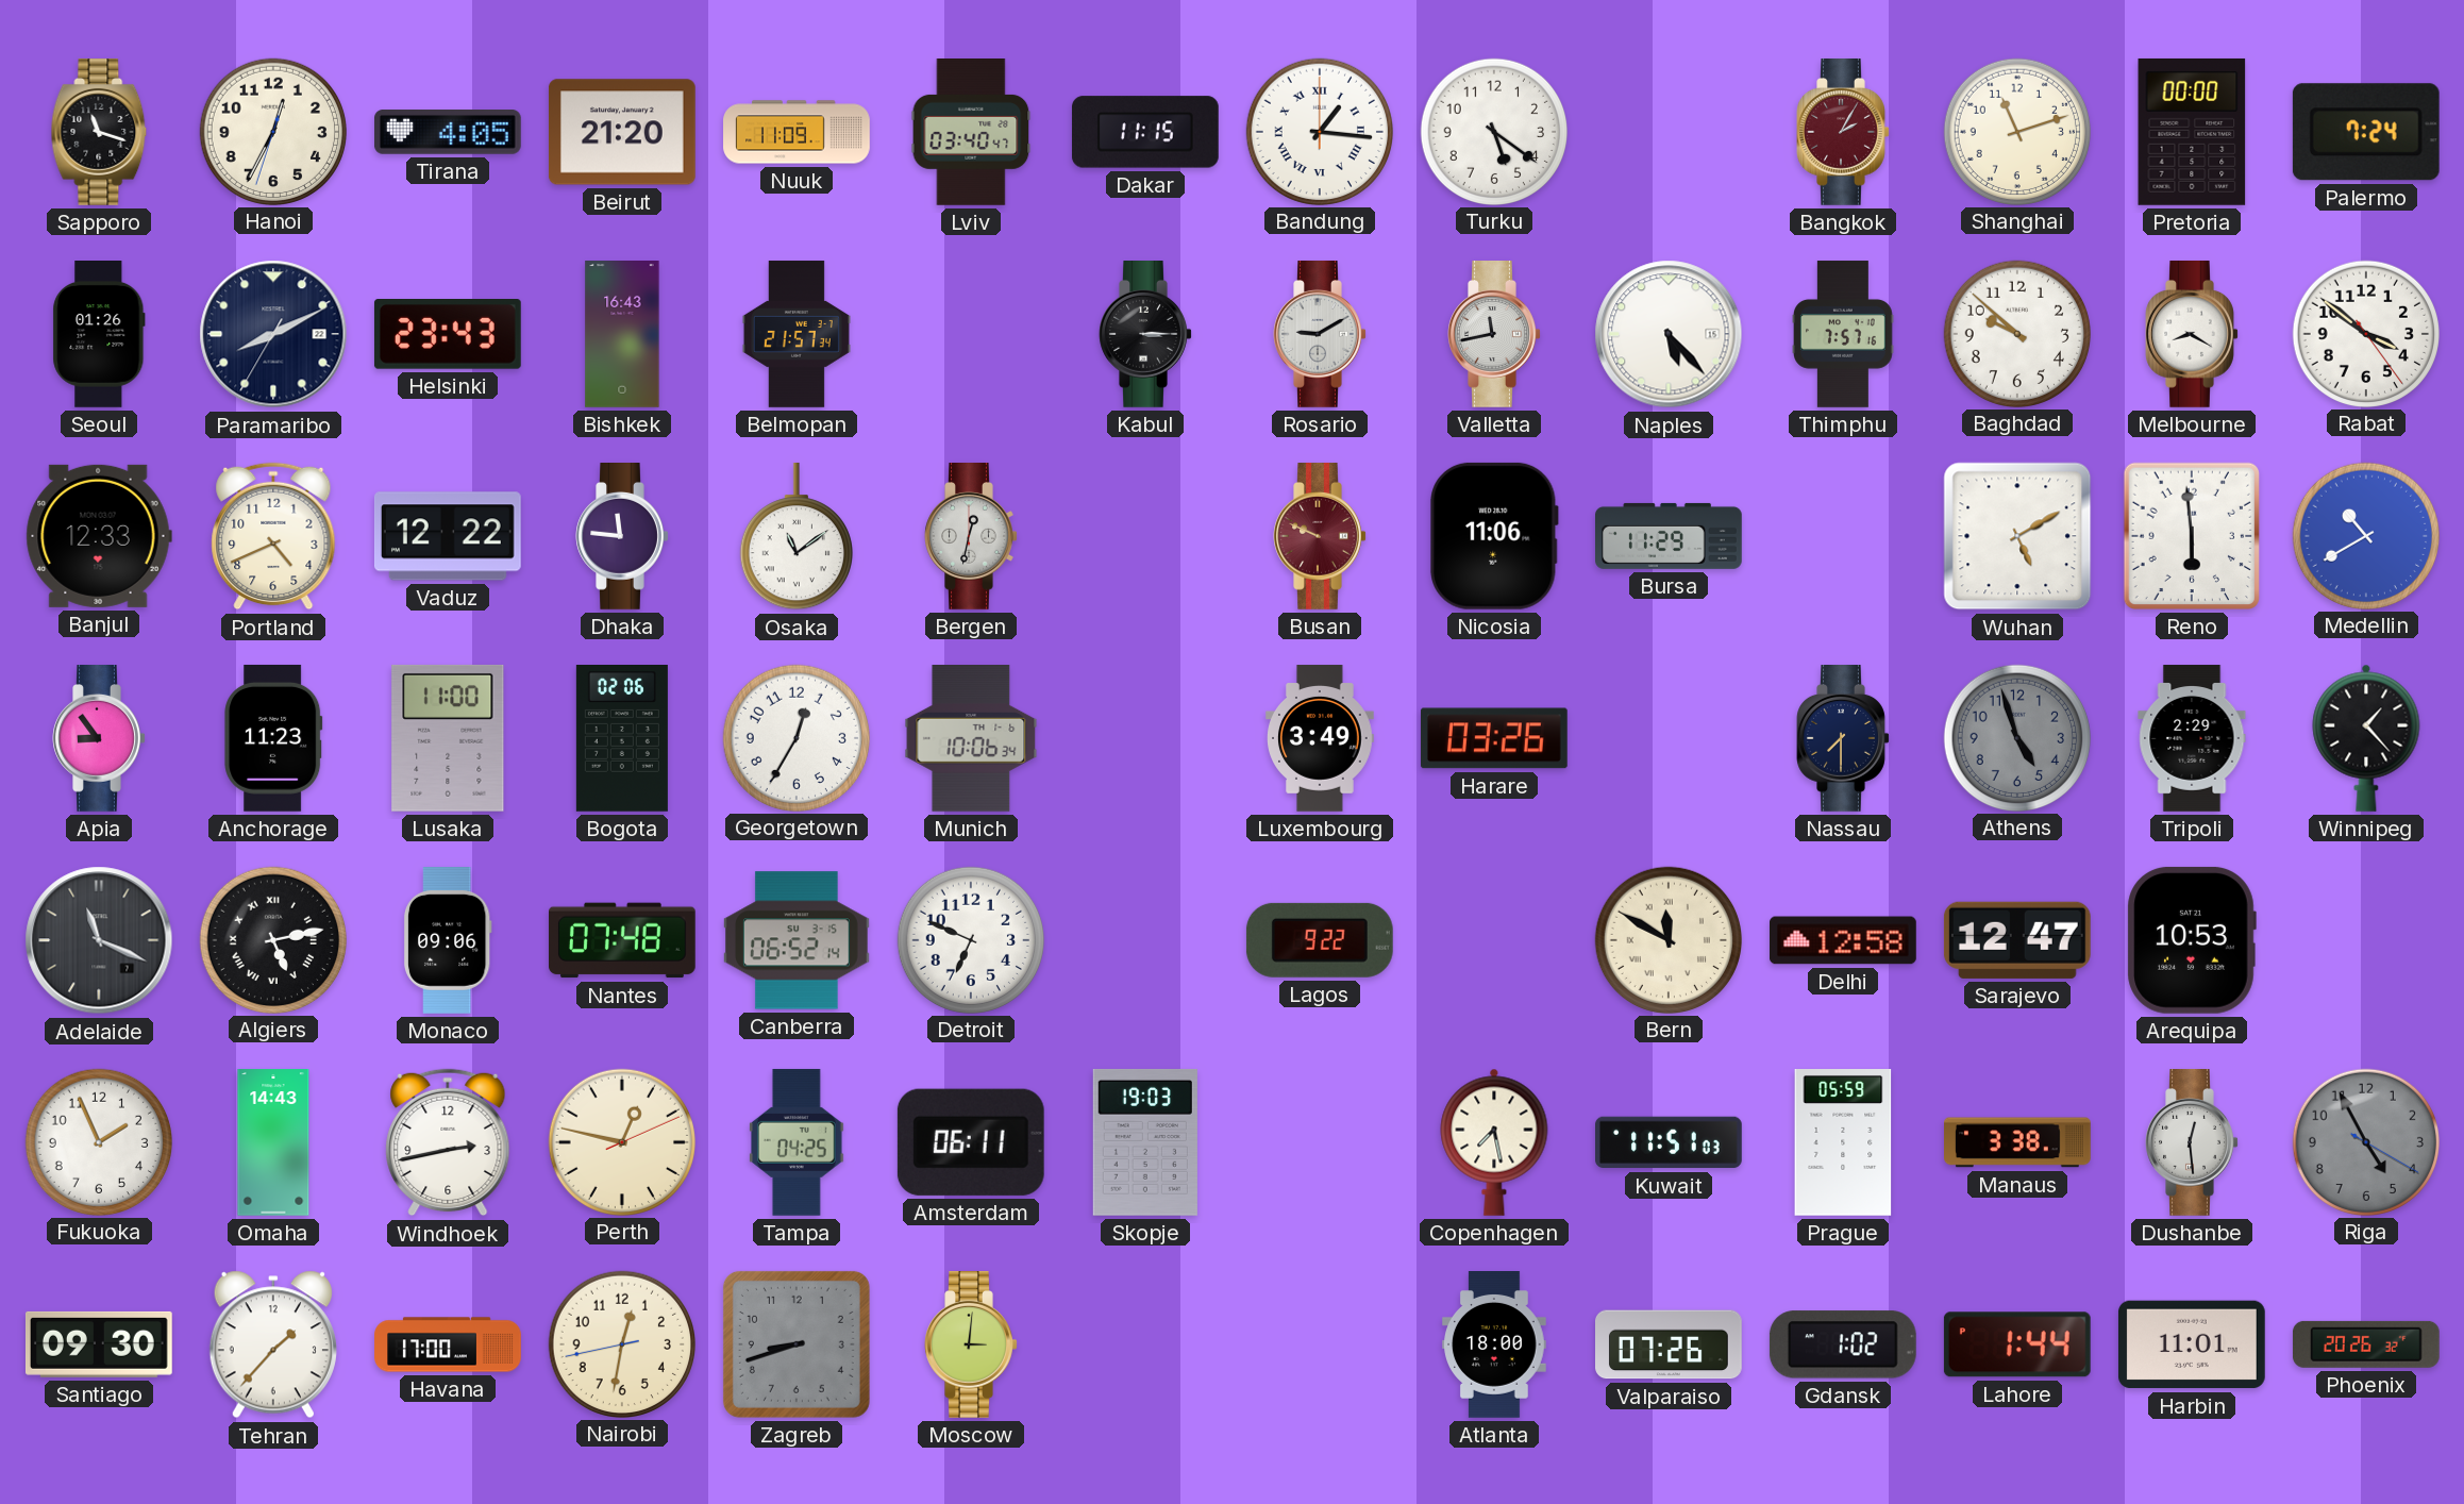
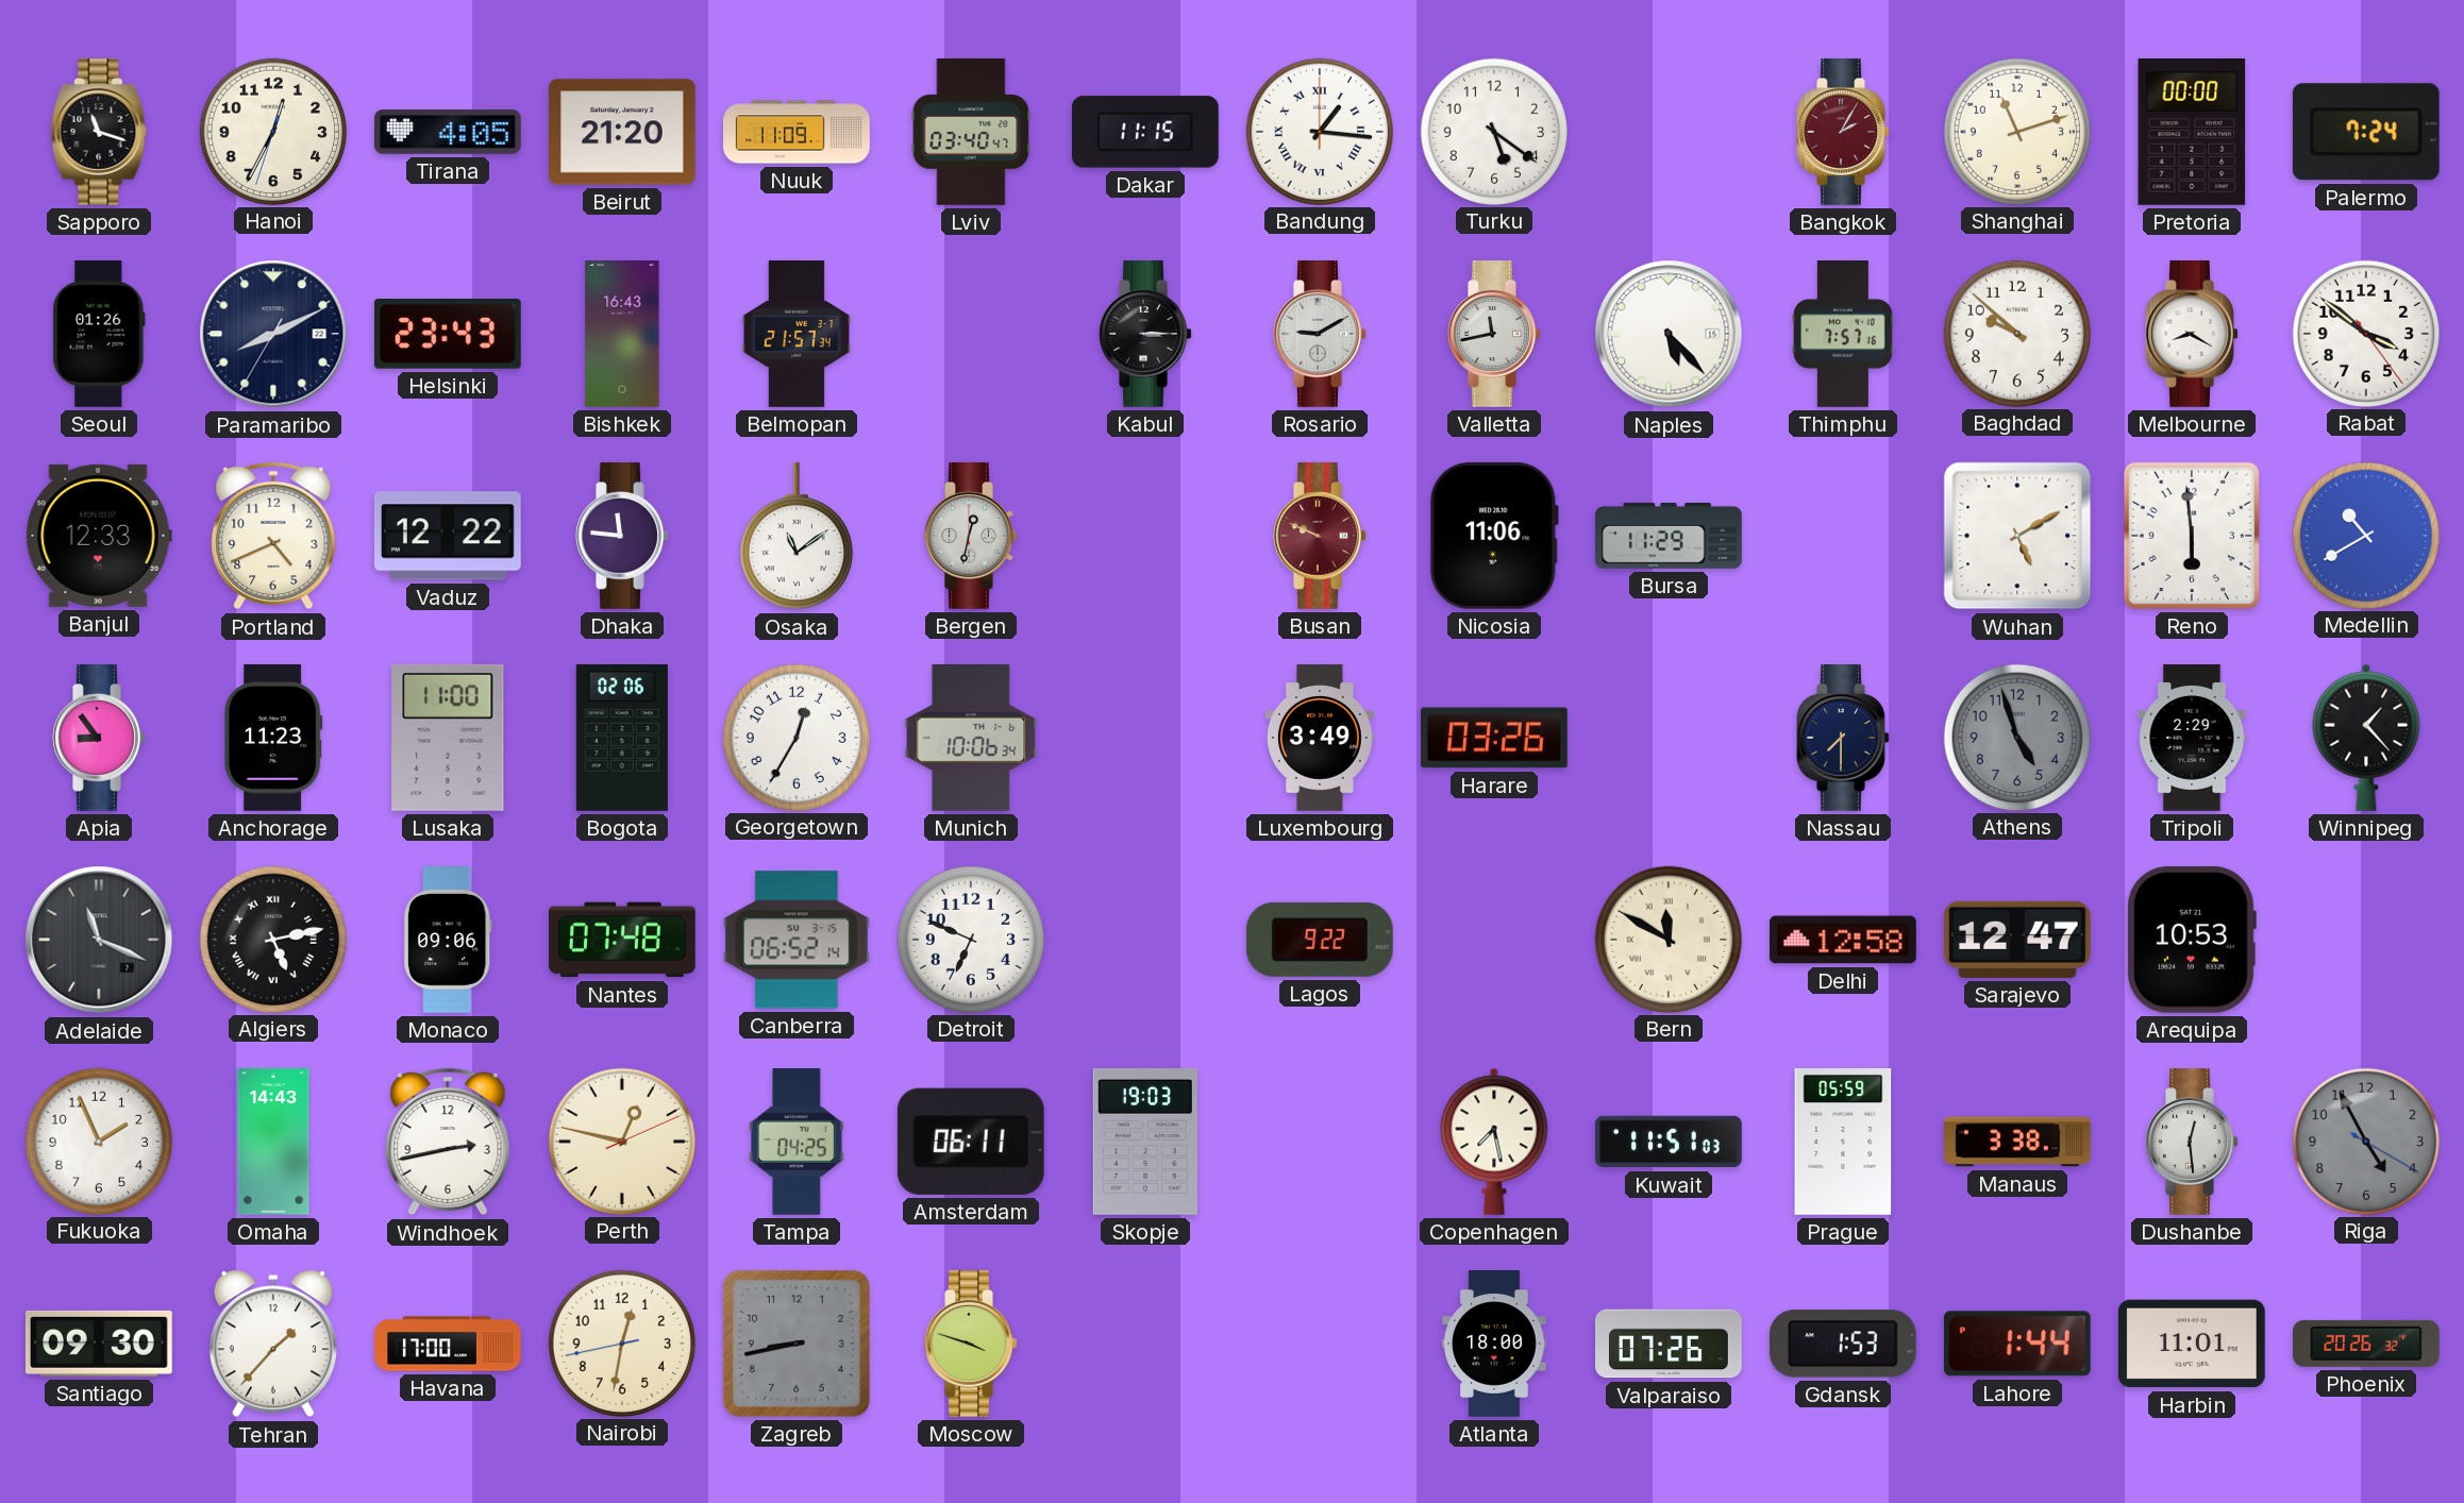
Zagreb: 8:42 -> 8:43 (797, 1344)
Moscow: 3:01 -> 3:48 (971, 1345)
Gdansk: 1:02 -> 1:53 (1843, 1344)
